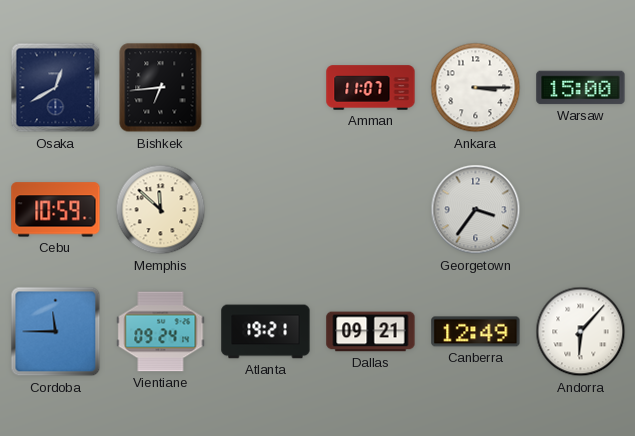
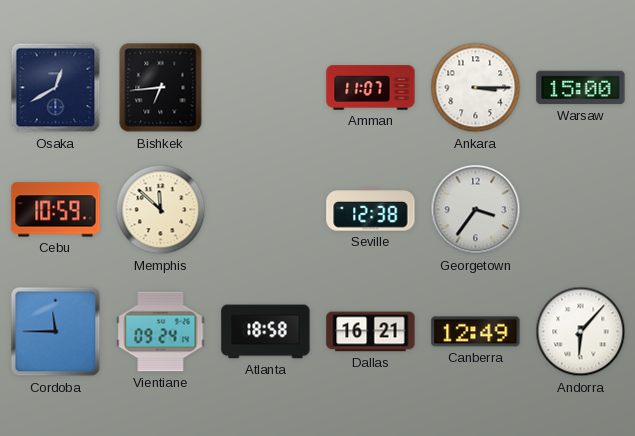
Seville: none -> 12:38 (371, 210)
Atlanta: 19:21 -> 18:58 (266, 332)
Dallas: 09:21 -> 16:21 (371, 332)
